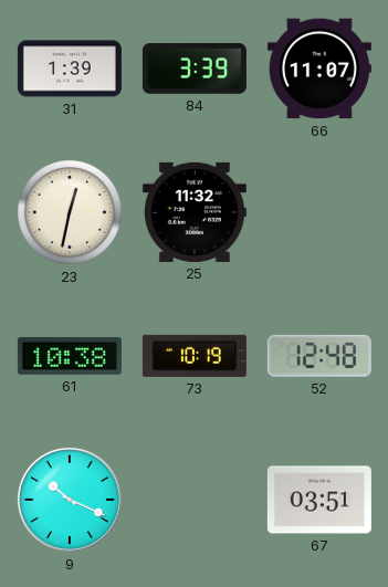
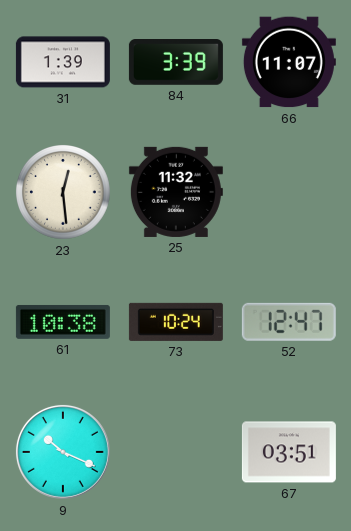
23: 12:32 -> 12:29 (64, 193)
73: 10:19 -> 10:24 (176, 322)
52: 12:48 -> 12:47 (289, 322)
